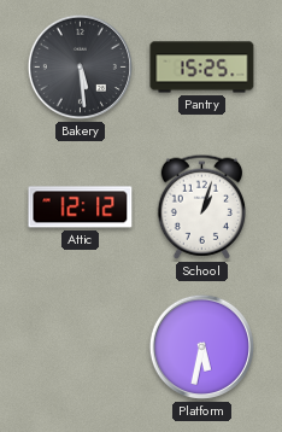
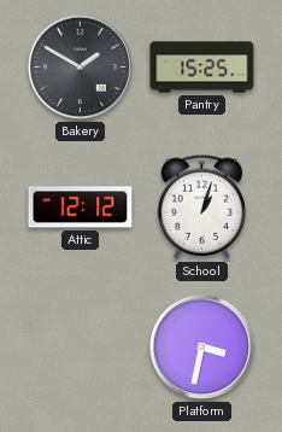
Bakery: 5:29 -> 1:50 (80, 66)
Platform: 5:32 -> 3:32 (201, 346)
